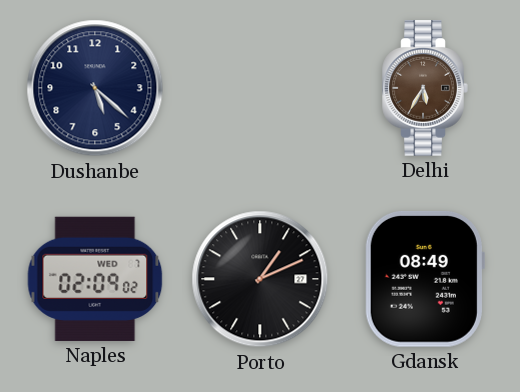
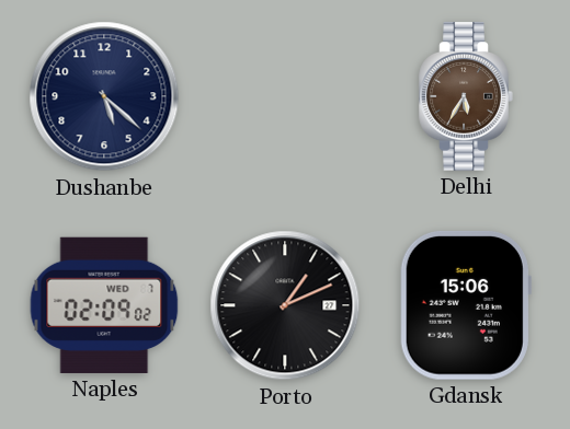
Gdansk: 08:49 -> 15:06 (466, 305)
